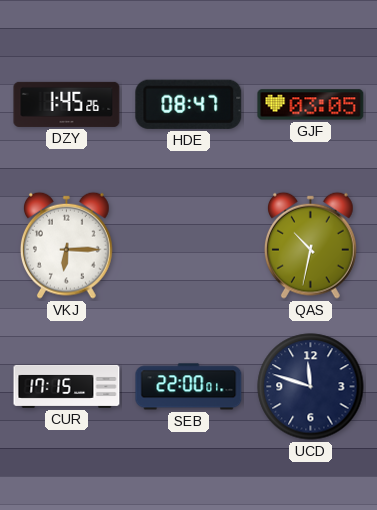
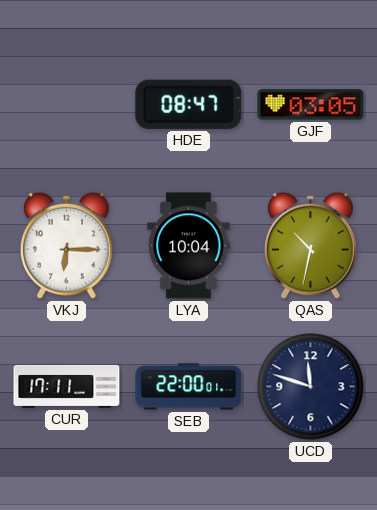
DZY: 1:45 -> none (67, 104)
LYA: none -> 10:04 (189, 246)
CUR: 17:15 -> 17:11 (67, 386)
